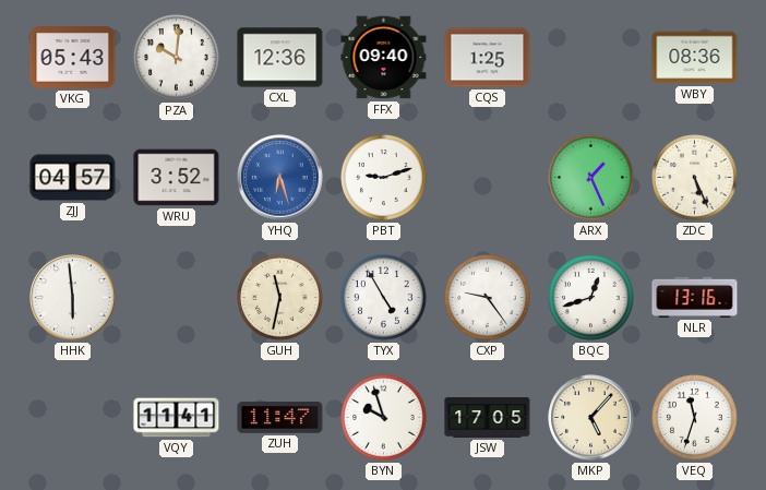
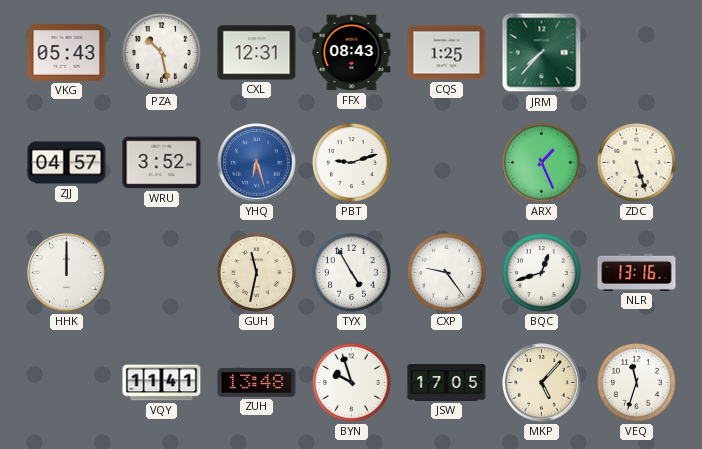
PZA: 10:01 -> 10:28 (162, 53)
CXL: 12:36 -> 12:31 (257, 53)
FFX: 09:40 -> 08:43 (352, 53)
JRM: none -> 7:37 (542, 53)
WBY: 08:36 -> none (695, 58)
ZDC: 5:26 -> 5:27 (637, 163)
HHK: 5:59 -> 12:00 (67, 273)
ZUH: 11:47 -> 13:48 (257, 383)
